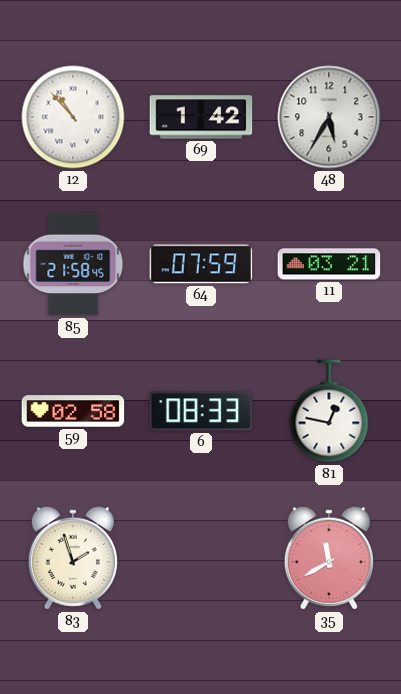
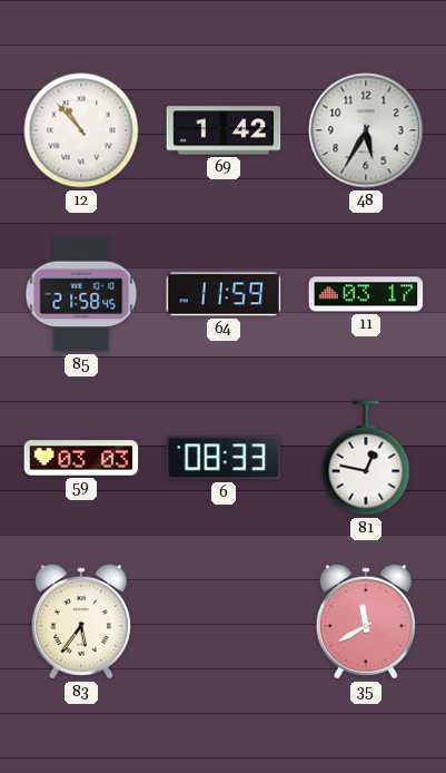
64: 07:59 -> 11:59 (224, 294)
11: 03:21 -> 03:17 (366, 294)
59: 02:58 -> 03:03 (81, 458)
83: 1:57 -> 5:36 (81, 622)
